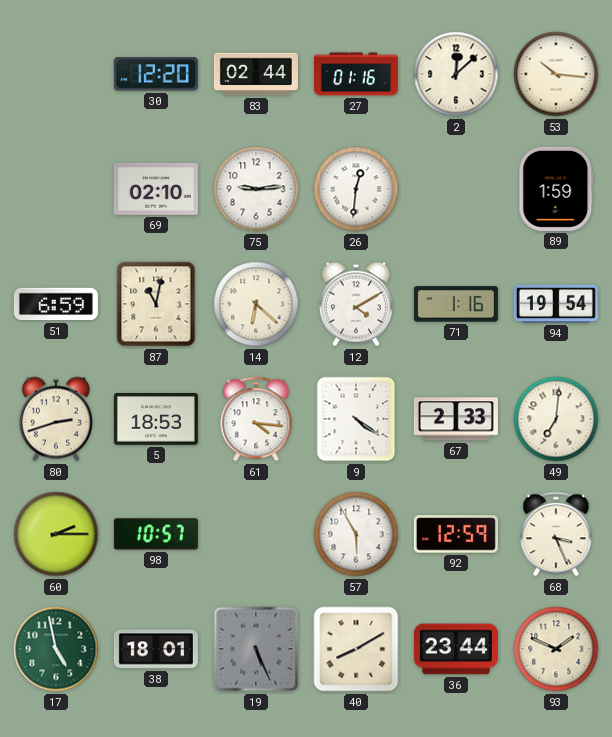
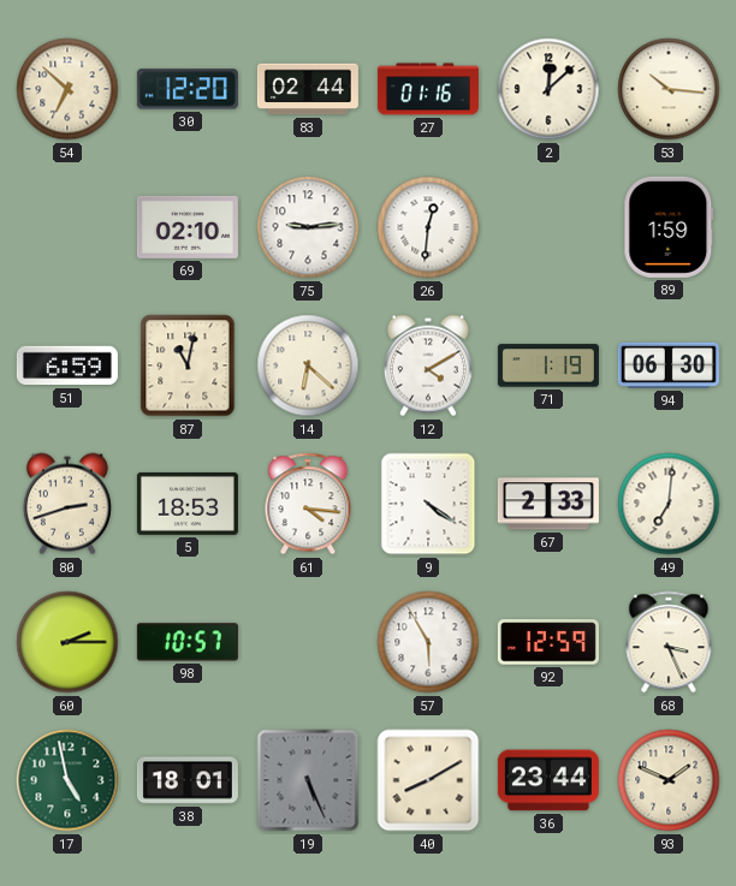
54: none -> 6:52 (67, 89)
71: 1:16 -> 1:19 (548, 365)
94: 19:54 -> 06:30 (669, 365)
